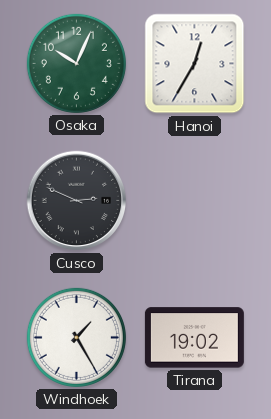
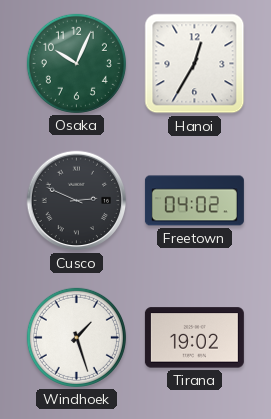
Freetown: none -> 04:02 (194, 201)
Windhoek: 1:25 -> 1:27 (76, 337)
